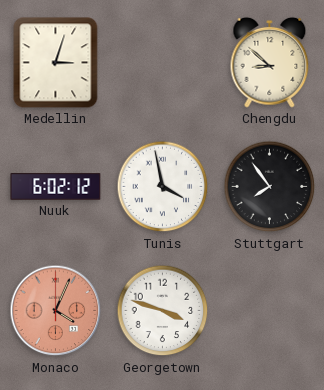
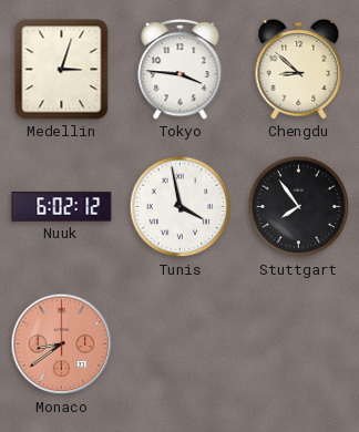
Tokyo: none -> 3:46 (181, 70)
Monaco: 4:04 -> 8:39 (62, 344)
Georgetown: 3:48 -> none (163, 311)
